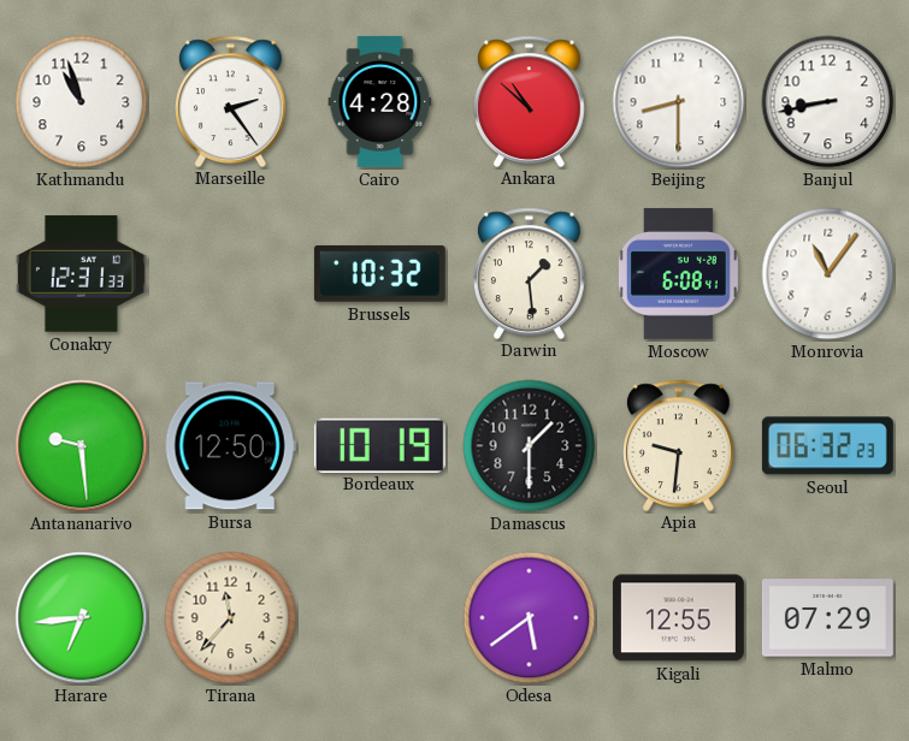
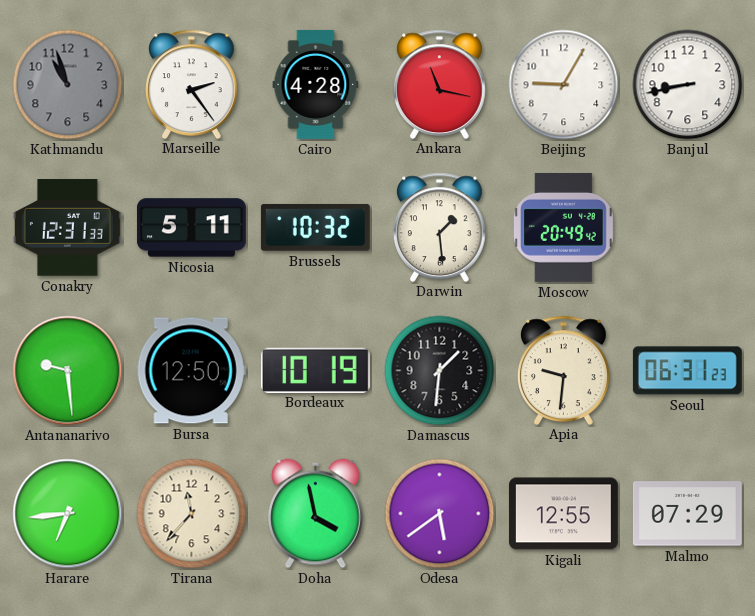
Kathmandu dial: white -> grey (68, 85)
Ankara: 10:52 -> 11:17 (440, 84)
Beijing: 8:30 -> 9:05 (564, 85)
Nicosia: none -> 5:11 (191, 228)
Moscow: 6:08 -> 20:49 (563, 227)
Monrovia: 11:06 -> none (828, 274)
Damascus: 1:30 -> 1:31 (440, 371)
Seoul: 06:32 -> 06:31 (687, 371)
Doha: none -> 3:58 (316, 514)
